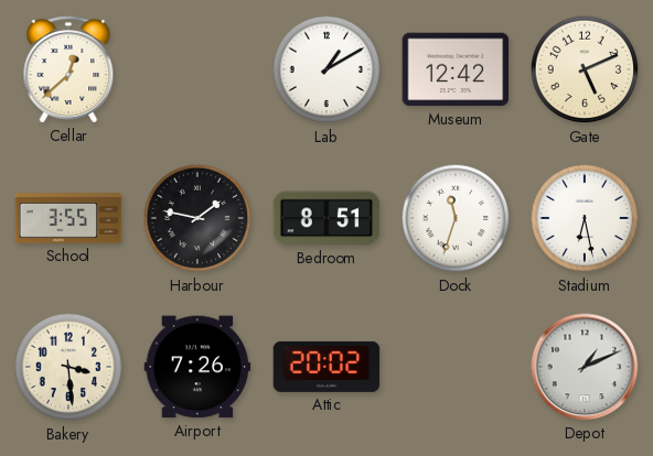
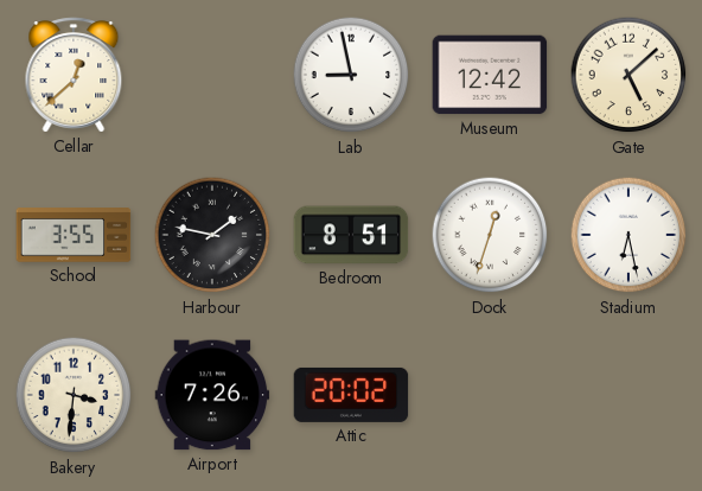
Lab: 1:10 -> 8:58 (351, 75)
Gate: 5:11 -> 5:08 (628, 75)
Dock: 11:33 -> 12:33 (490, 235)
Bakery: 3:29 -> 3:31 (74, 395)
Depot: 1:11 -> none (585, 367)
